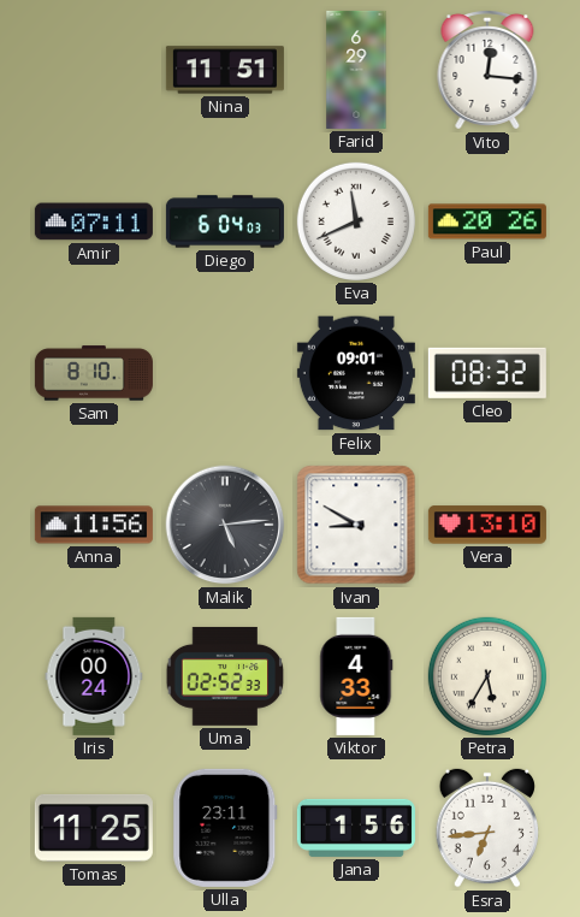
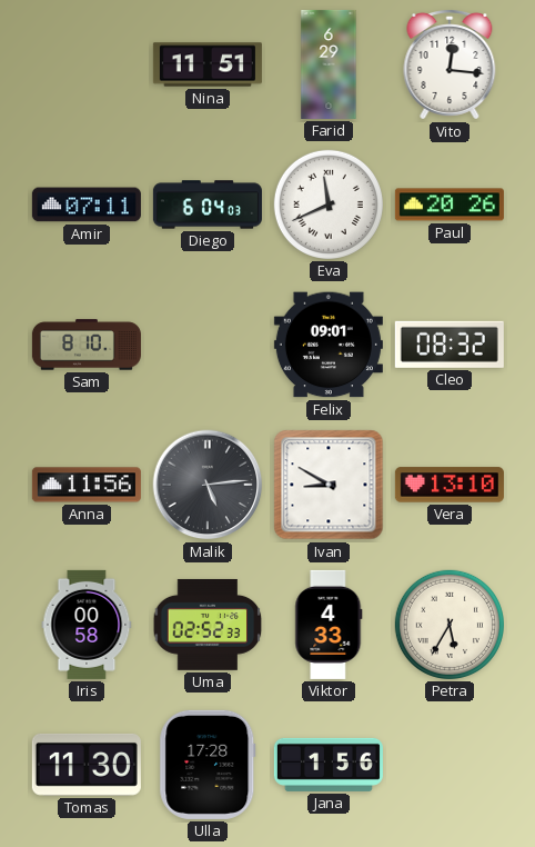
Iris: 00:24 -> 00:58 (87, 625)
Tomas: 11:25 -> 11:30 (87, 765)
Ulla: 23:11 -> 17:28 (208, 765)
Esra: 6:44 -> none (486, 828)
